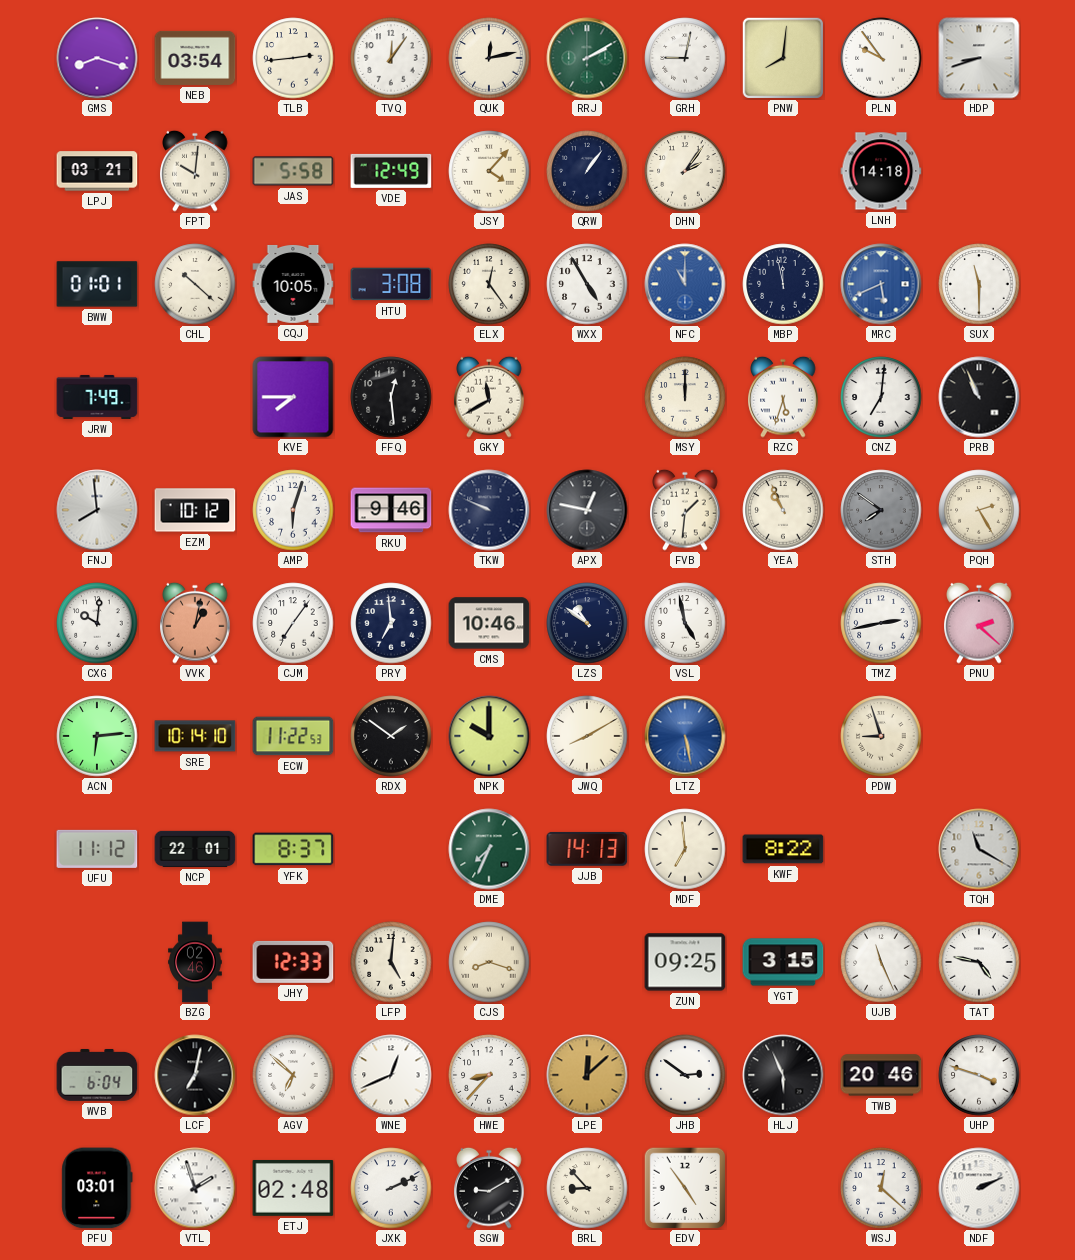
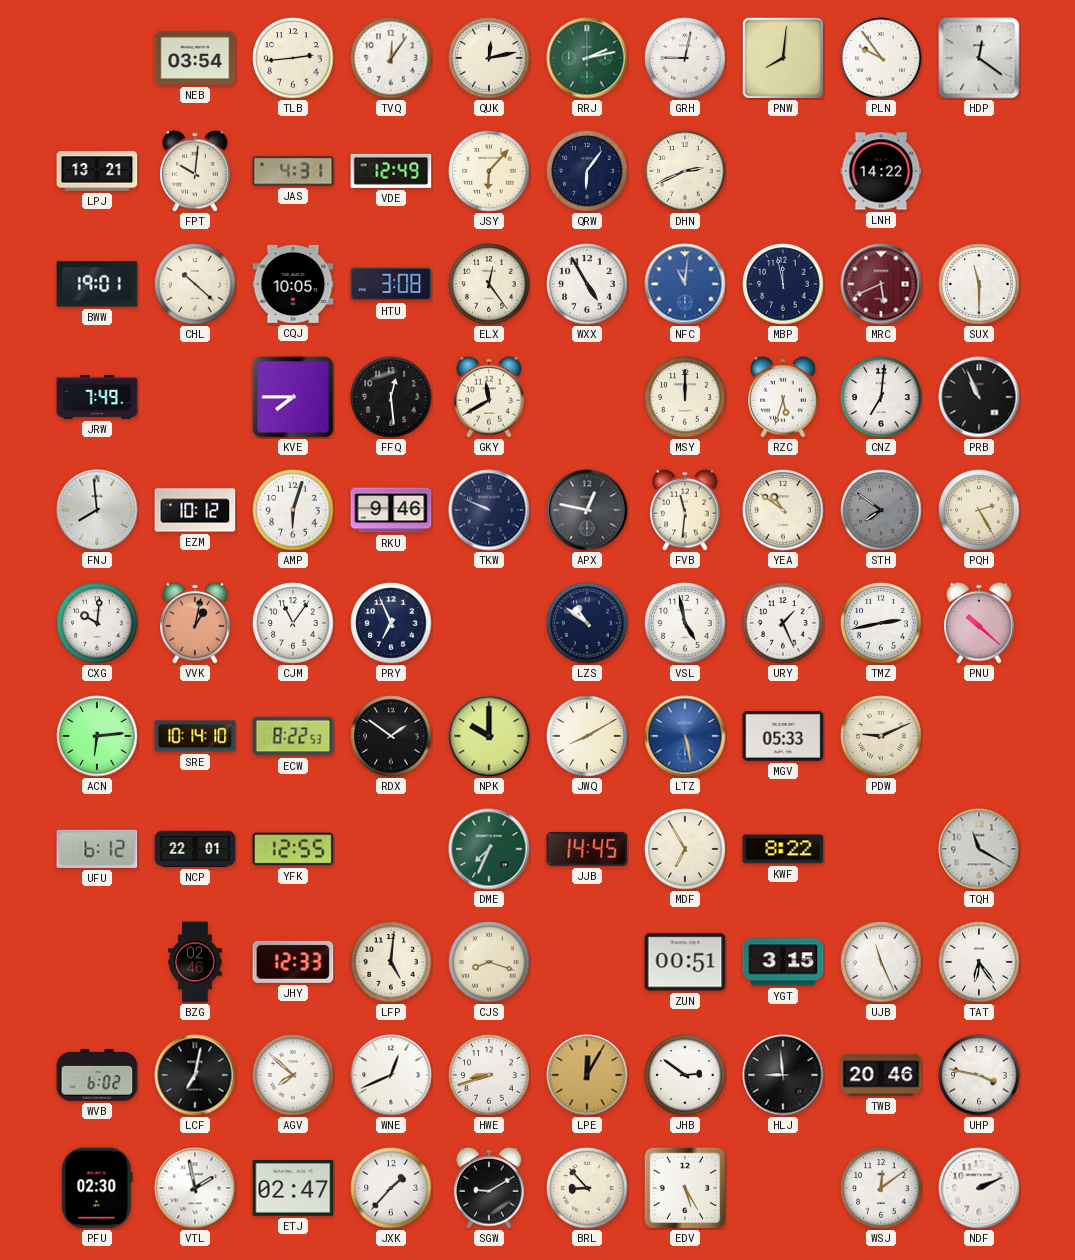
GMS: 8:18 -> none (97, 58)
RRJ: 2:10 -> 2:13 (587, 58)
HDP: 8:42 -> 12:21 (979, 58)
LPJ: 03:21 -> 13:21 (97, 171)
JAS: 5:58 -> 4:31 (293, 171)
JSY: 4:07 -> 6:07 (489, 171)
QRW: 1:06 -> 6:06 (587, 171)
DHN: 2:06 -> 2:41 (685, 171)
LNH: 14:18 -> 14:22 (881, 171)
BWW: 01:01 -> 19:01 (97, 284)
NFC: 11:00 -> 11:01 (685, 284)
MRC dial: blue -> burgundy (881, 284)
FVB: 1:31 -> 11:31 (685, 510)
YEA: 10:56 -> 10:51 (783, 510)
CJM: 7:06 -> 11:06 (293, 623)
PRY: 6:59 -> 6:56 (391, 623)
CMS: 10:46 -> none (489, 623)
URY: none -> 1:26 (783, 623)
PNU: 2:22 -> 10:22 (979, 623)
ECW: 11:22 -> 8:22 (293, 736)
MGV: none -> 05:33 (783, 737)
PDW: 8:57 -> 9:11 (881, 736)
UFU: 11:12 -> 6:12 (97, 849)
YFK: 8:37 -> 12:55 (293, 849)
JJB: 14:13 -> 14:45 (587, 849)
MDF: 6:59 -> 6:55 (685, 849)
ZUN: 09:25 -> 00:51 (685, 962)
TAT: 4:47 -> 6:24 (979, 962)
WVB: 6:04 -> 6:02 (97, 1075)
AGV: 6:52 -> 7:52 (293, 1075)
HWE: 8:37 -> 8:42 (489, 1075)
LPE: 12:08 -> 12:05 (587, 1075)
HLJ: 5:56 -> 8:59 (783, 1075)
UHP: 3:48 -> 3:47 (979, 1075)
PFU: 03:01 -> 02:30 (97, 1188)
VTL: 1:57 -> 1:58 (195, 1188)
ETJ: 02:48 -> 02:47 (293, 1188)
JXK: 2:11 -> 1:37 (391, 1188)
EDV: 4:54 -> 5:25 (685, 1188)
WSJ: 12:22 -> 12:09 (881, 1188)
